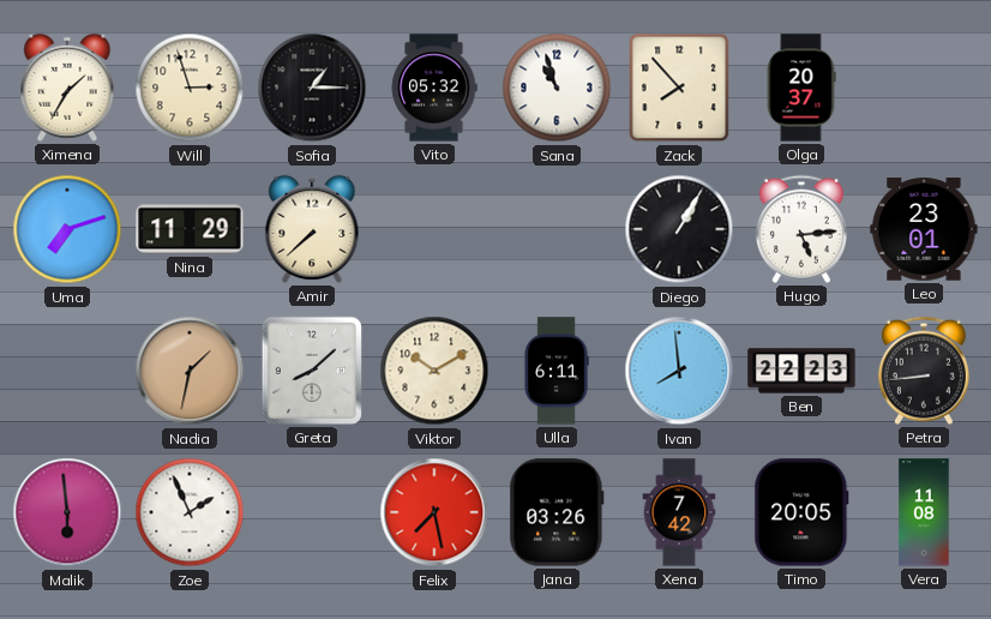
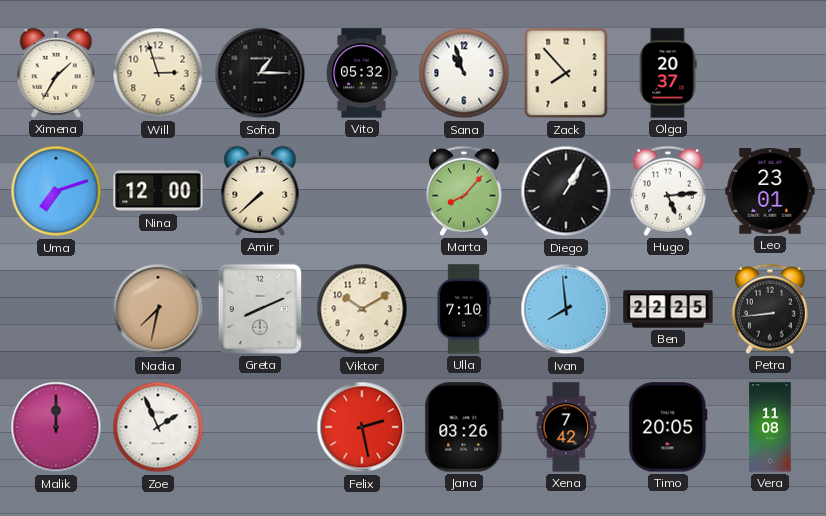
Nina: 11:29 -> 12:00 (158, 191)
Marta: none -> 8:07 (464, 191)
Nadia: 1:32 -> 7:32 (158, 309)
Greta: 8:08 -> 8:11 (260, 309)
Ulla: 6:11 -> 7:10 (464, 309)
Ben: 22:23 -> 22:25 (668, 309)
Malik: 5:59 -> 12:00 (56, 427)
Felix: 7:28 -> 2:28 (362, 427)
